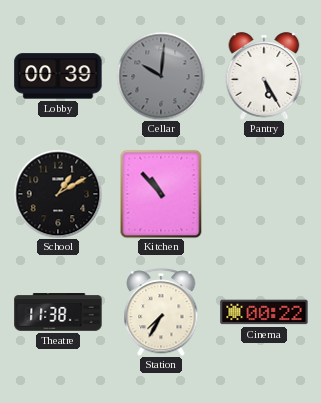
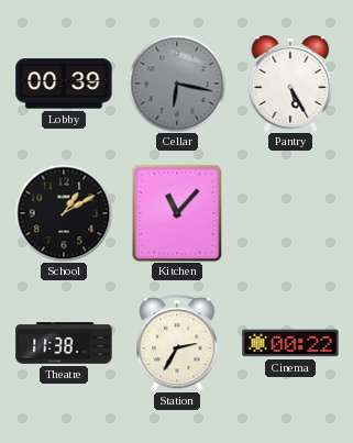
Cellar: 10:01 -> 6:17 (177, 84)
Kitchen: 10:53 -> 11:07 (177, 213)
Station: 7:35 -> 2:35 (177, 343)
